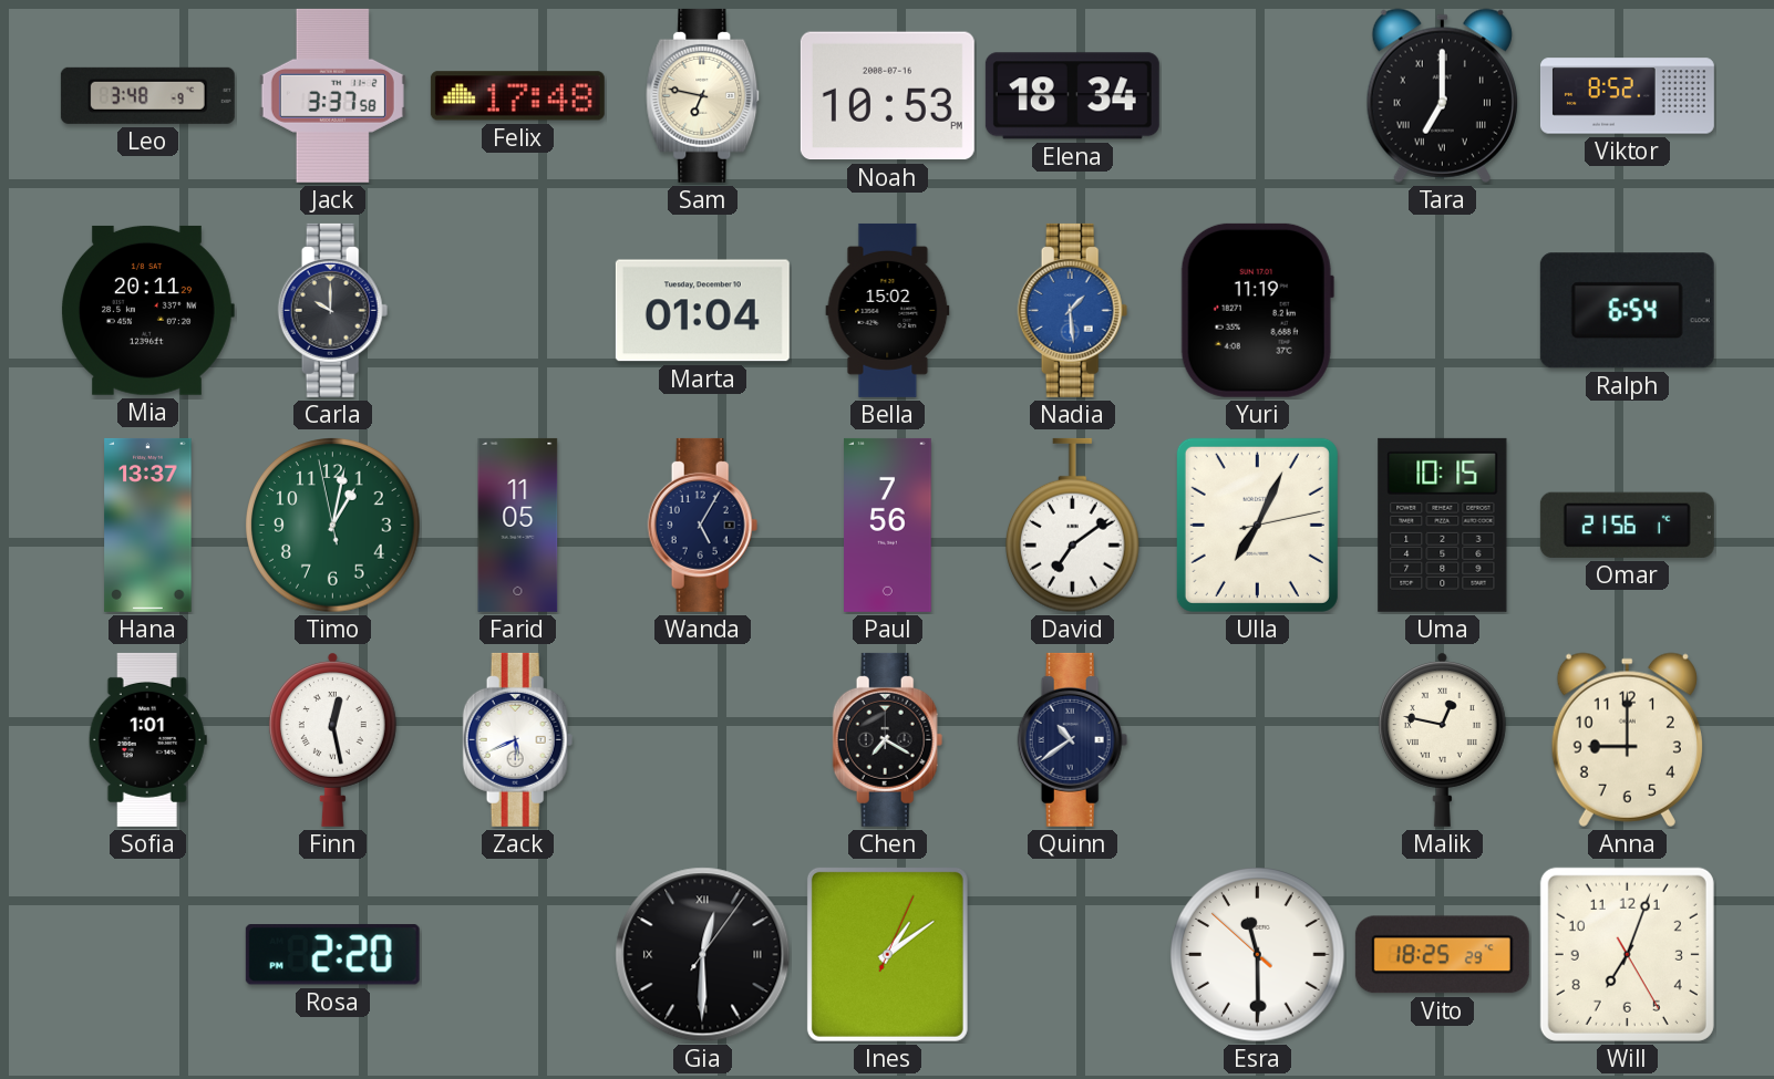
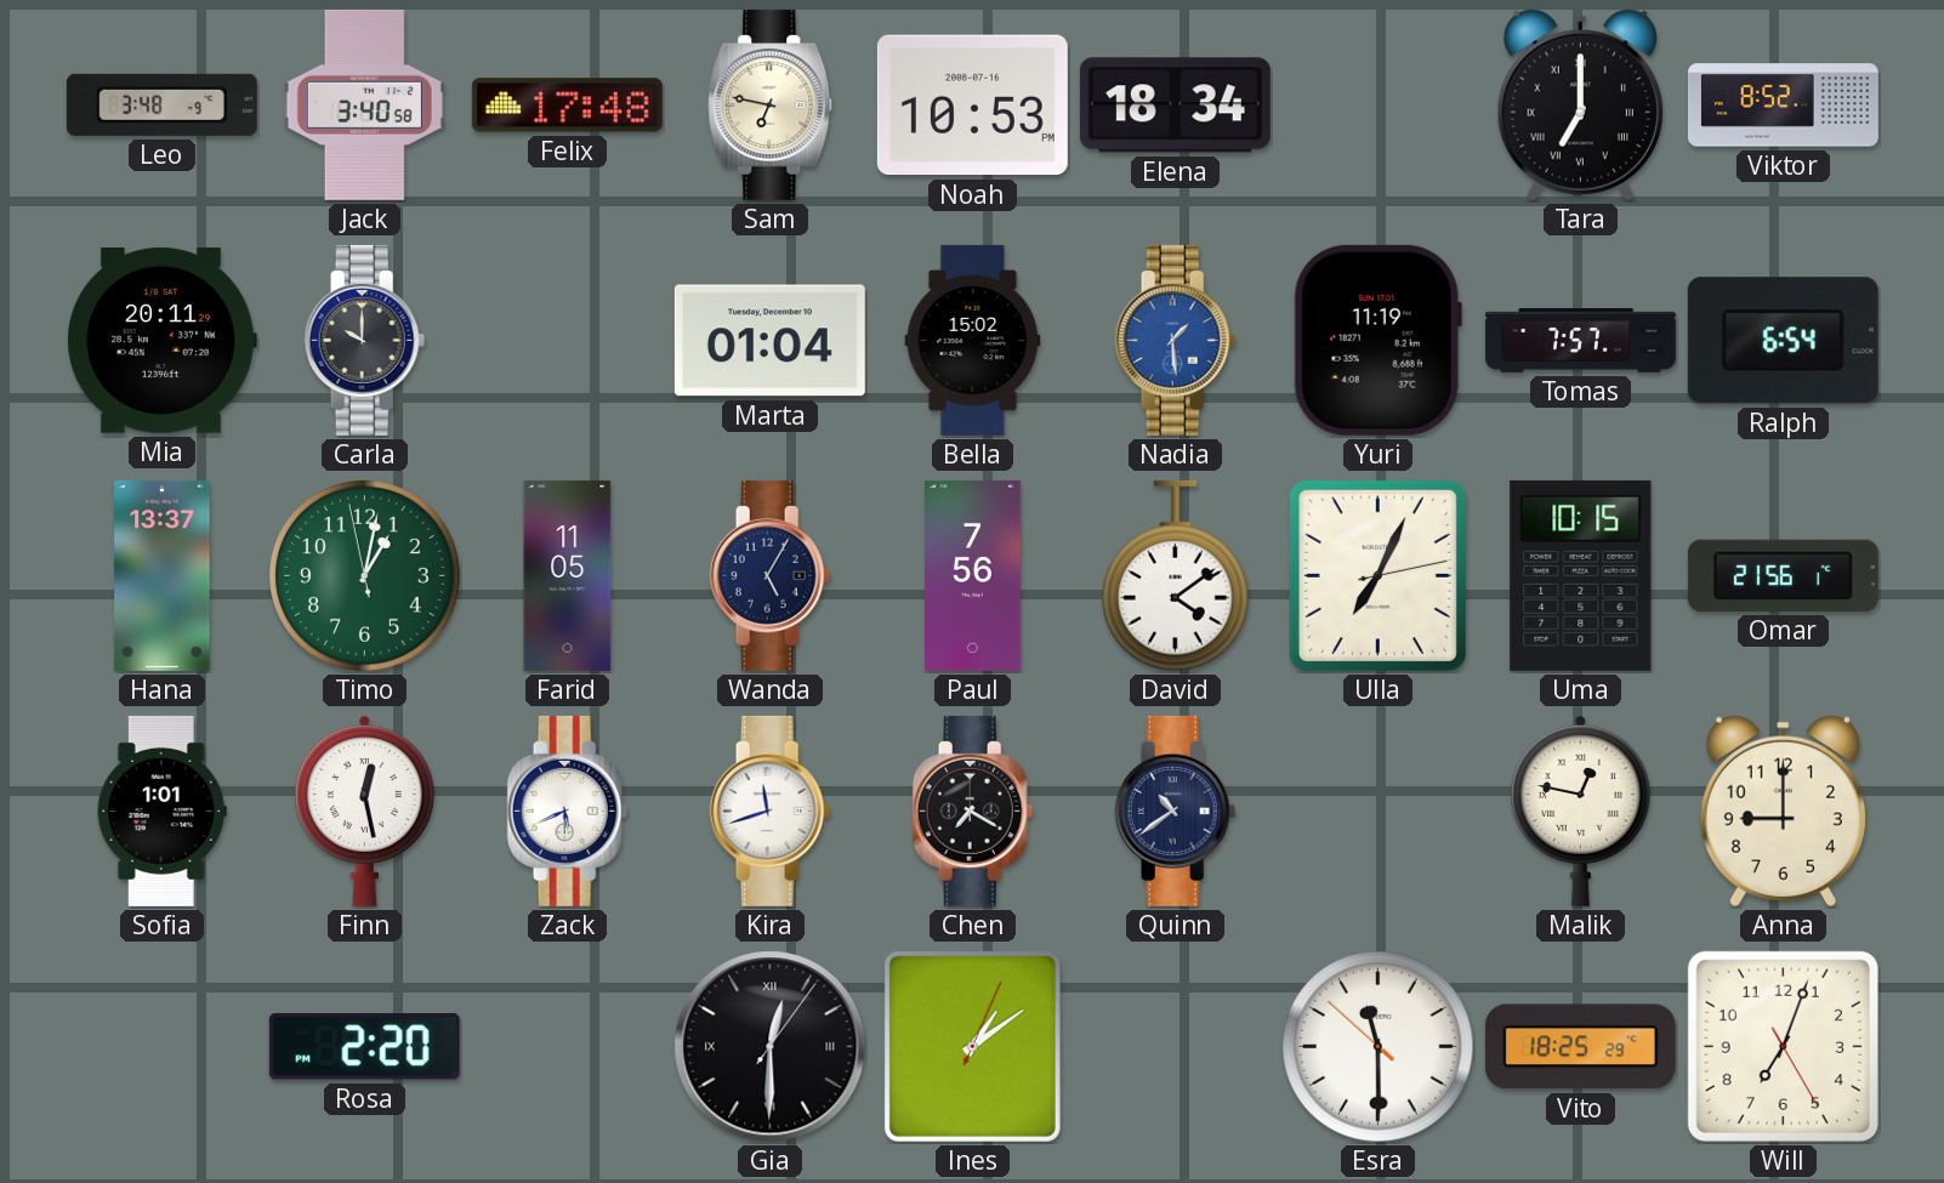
Jack: 3:37 -> 3:40 (364, 104)
Tomas: none -> 7:57 (1580, 341)
David: 7:09 -> 4:09 (1175, 576)
Kira: none -> 11:42 (771, 811)
